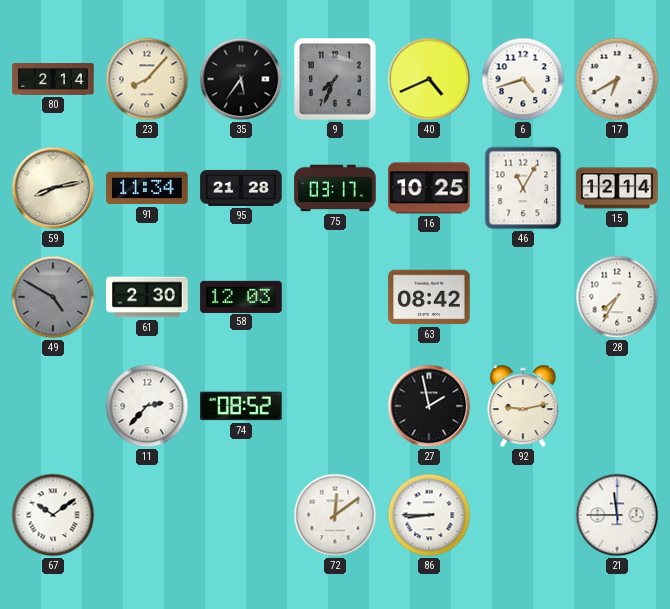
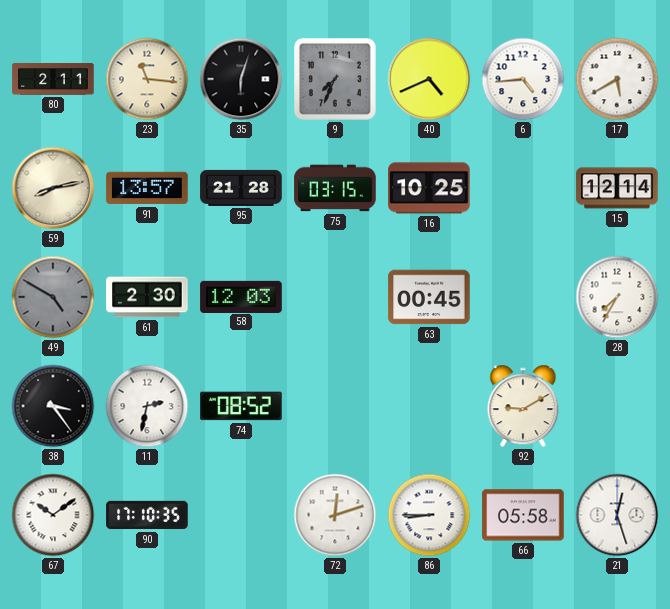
80: 2:14 -> 2:11 (53, 79)
23: 8:07 -> 11:16 (147, 79)
35: 5:36 -> 6:03 (241, 79)
6: 4:42 -> 4:44 (523, 79)
17: 6:40 -> 5:40 (617, 79)
91: 11:34 -> 13:57 (147, 188)
75: 03:17 -> 03:15 (335, 188)
46: 11:05 -> none (523, 188)
63: 08:42 -> 00:45 (429, 297)
38: none -> 3:24 (53, 406)
11: 2:37 -> 2:32 (147, 406)
27: 1:58 -> none (429, 406)
92: 9:13 -> 9:10 (523, 406)
90: none -> 17:10 (147, 515)
72: 12:09 -> 12:12 (335, 515)
66: none -> 05:58 (523, 515)
21: 11:45 -> 12:27 (617, 515)
